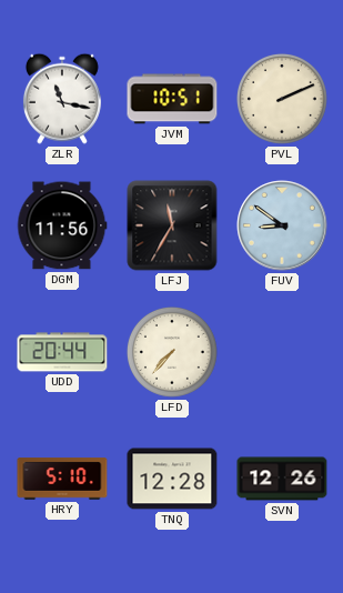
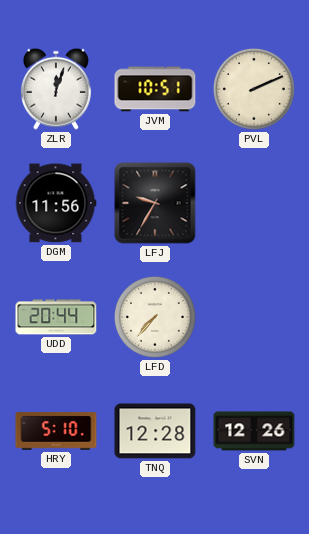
ZLR: 11:17 -> 12:03 (56, 89)
LFJ: 11:35 -> 9:35 (155, 203)
FUV: 8:51 -> none (282, 225)
